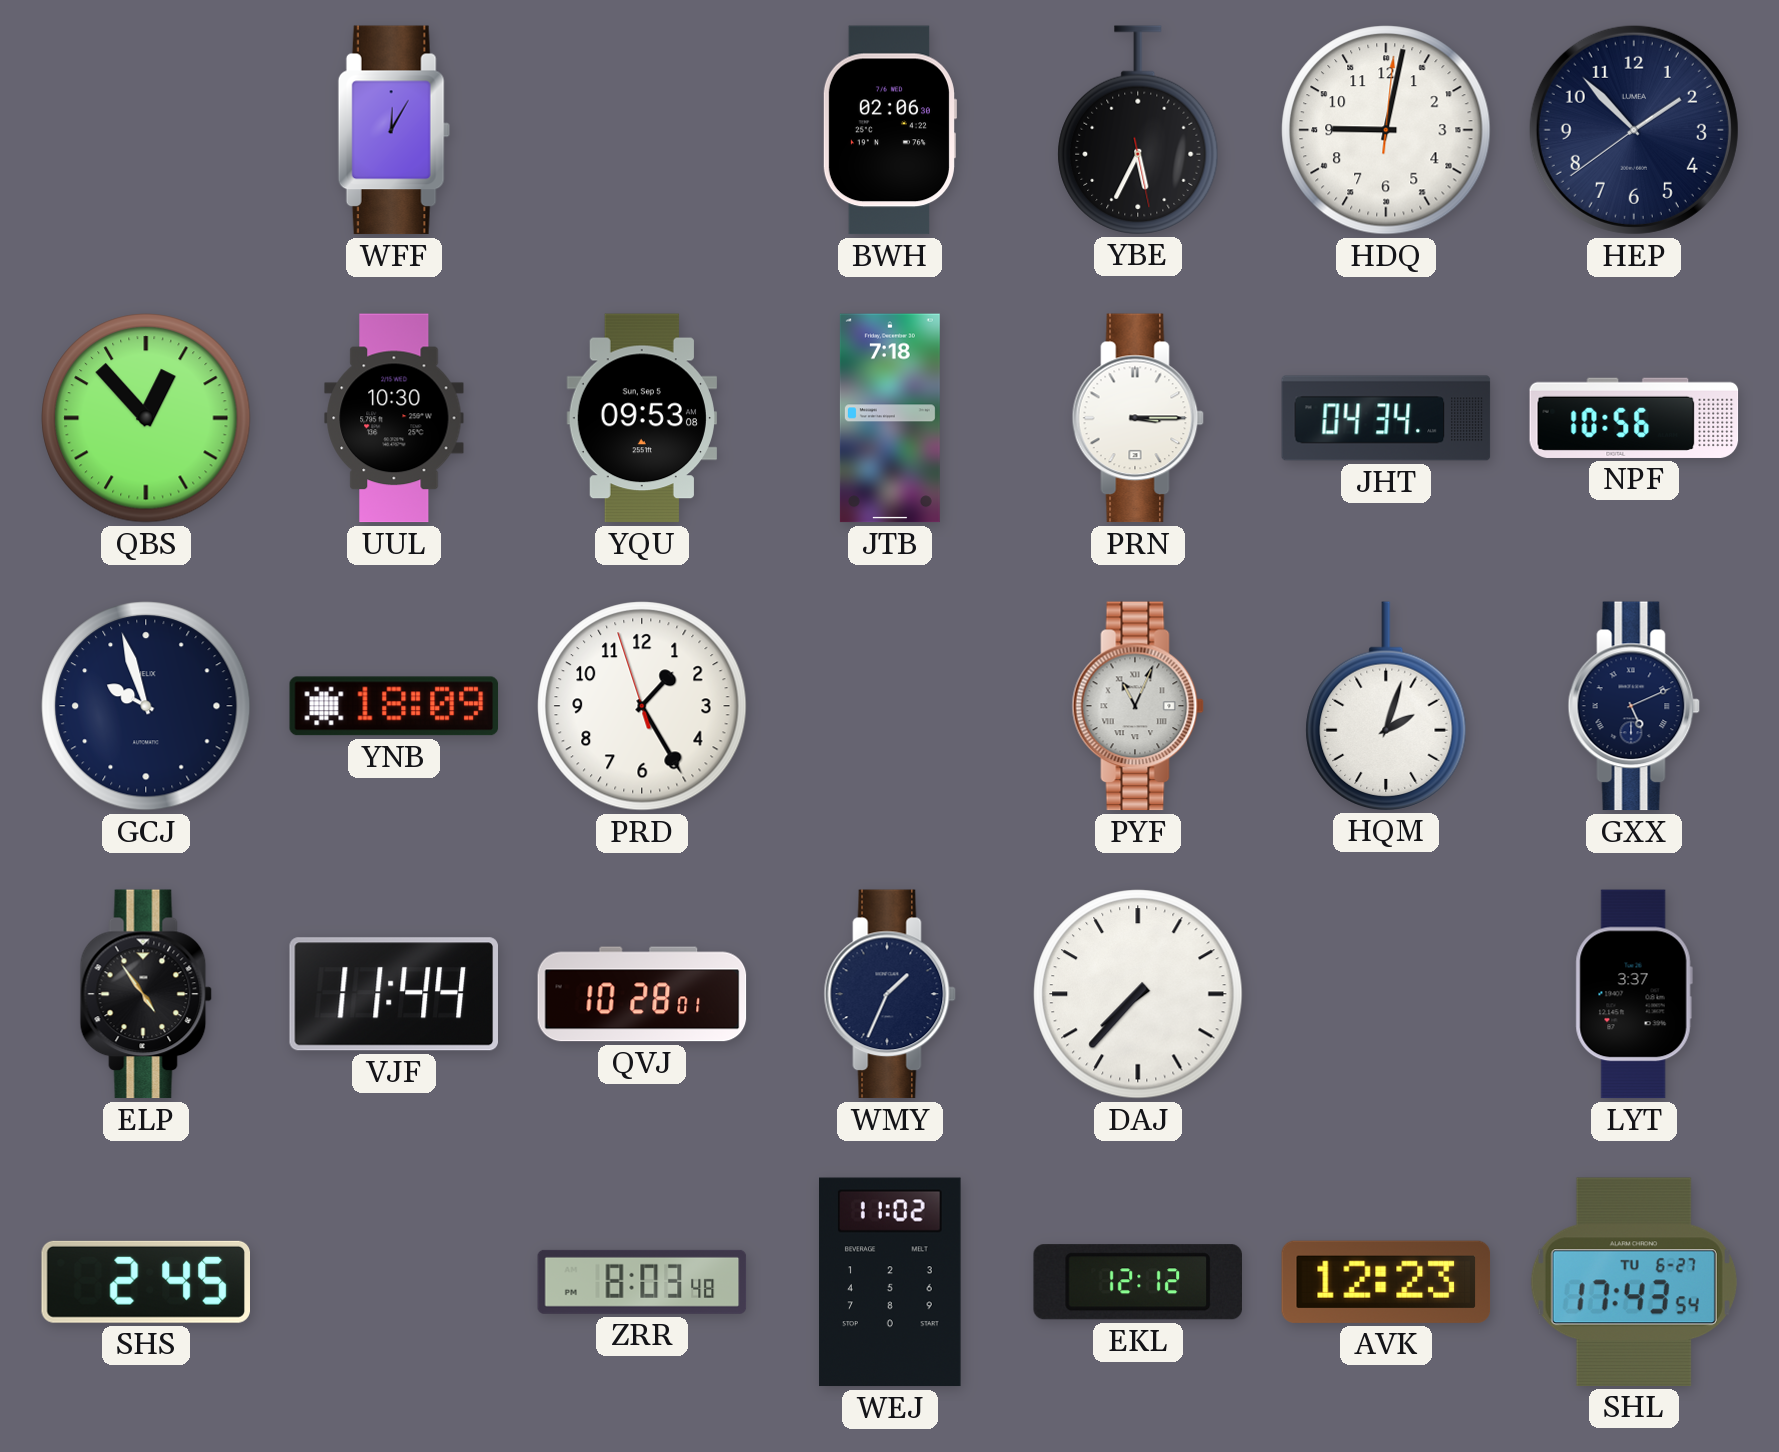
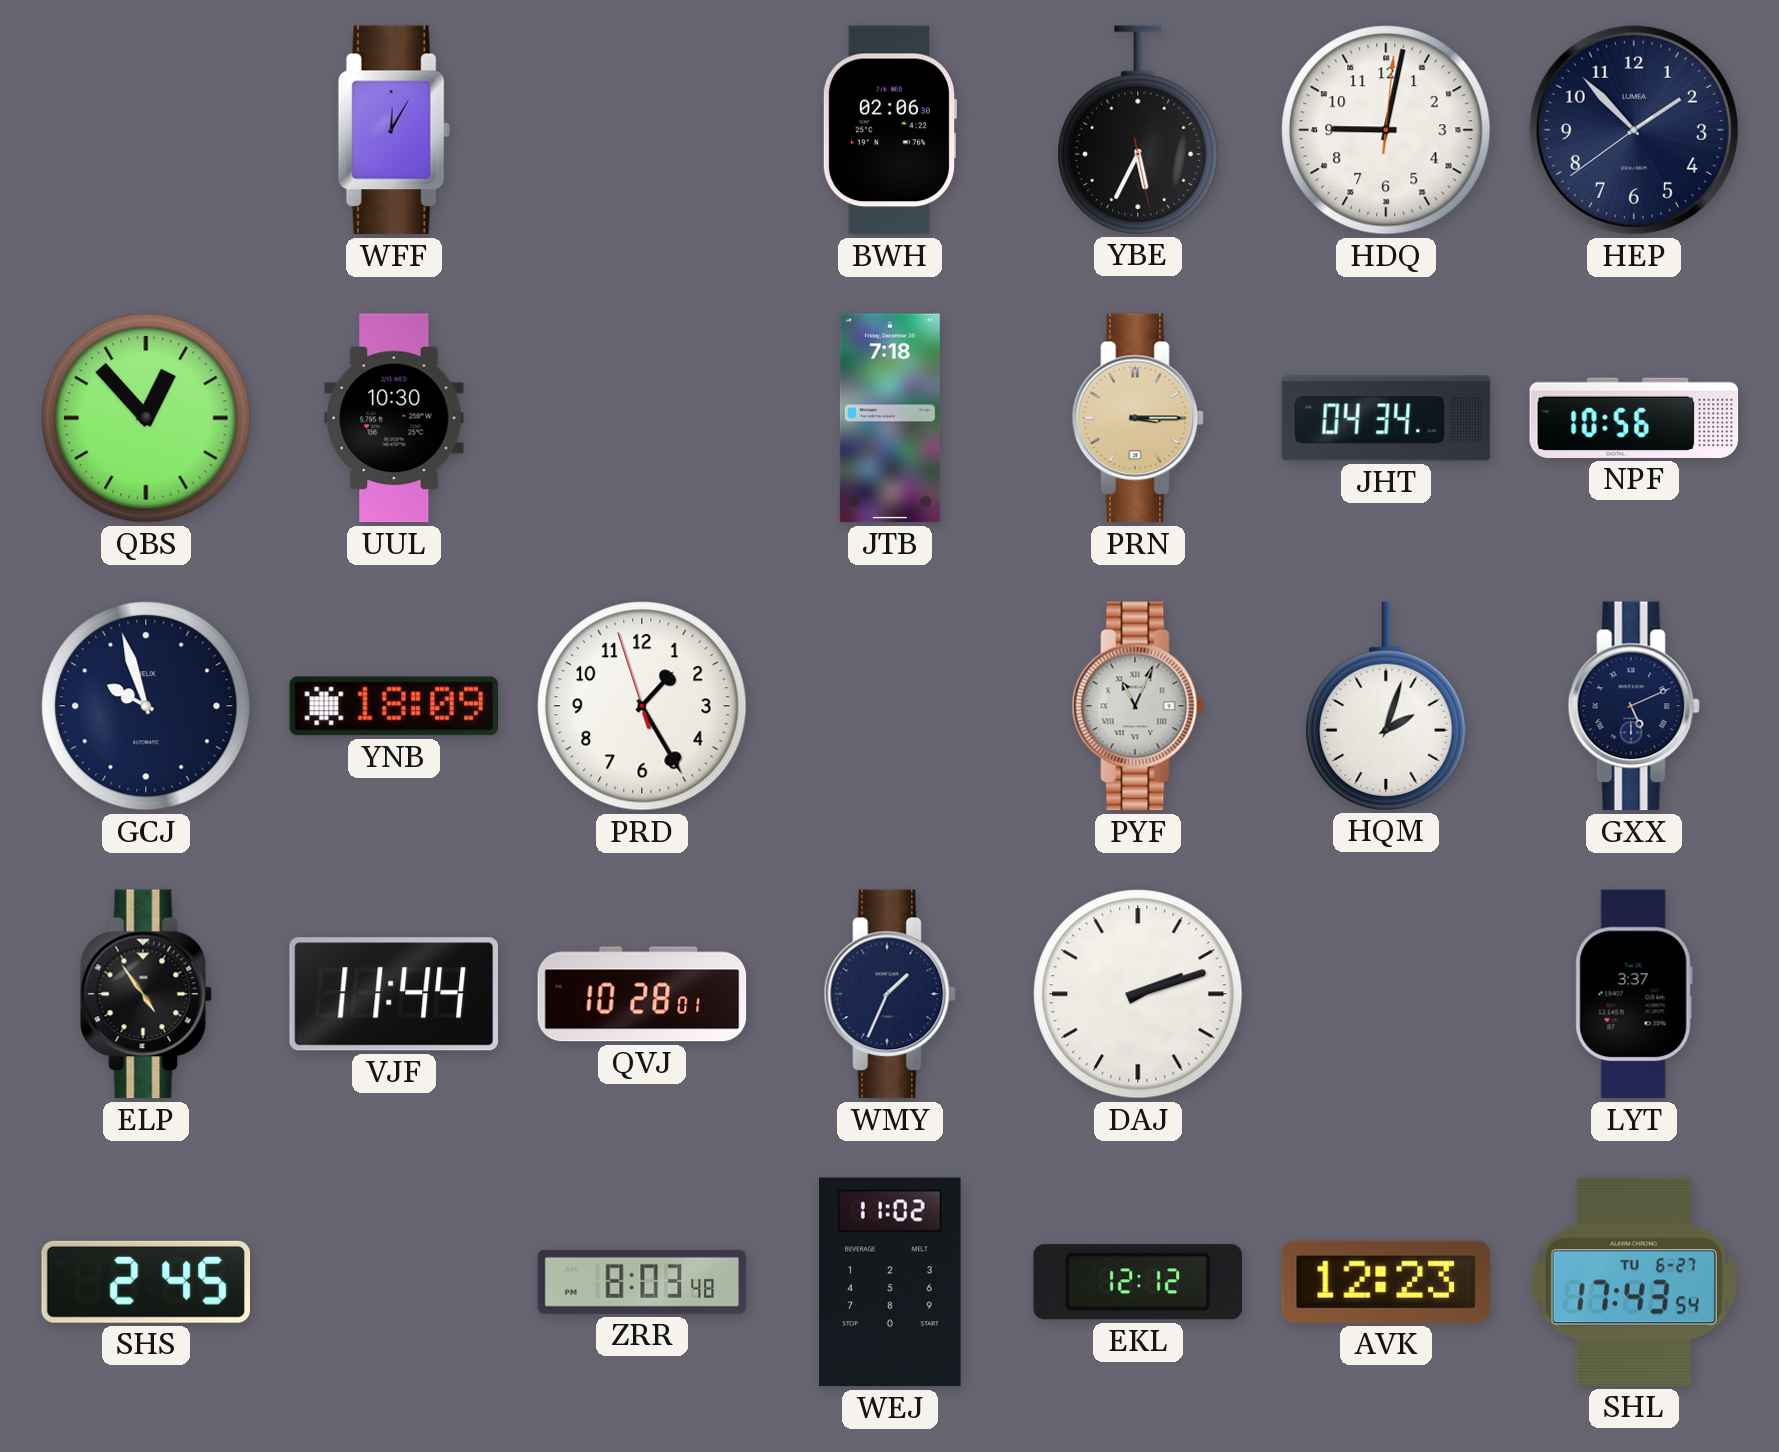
YQU: 09:53 -> none (642, 418)
PRN dial: white -> champagne (1138, 418)
DAJ: 7:37 -> 2:12 (1138, 994)
